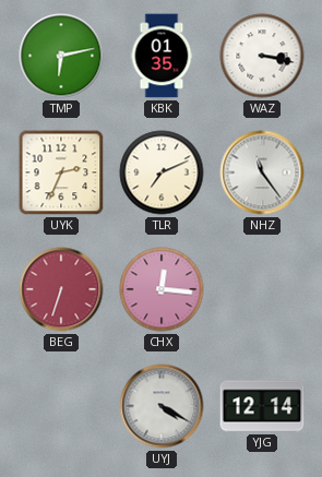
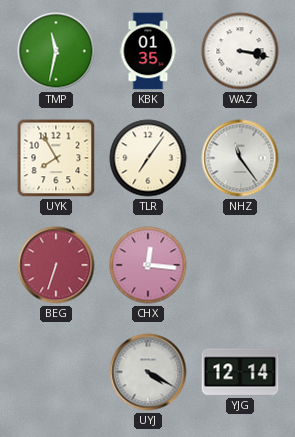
TMP: 6:13 -> 11:32 (56, 51)
UYK: 2:34 -> 7:55 (56, 158)
TLR: 7:11 -> 7:06 (148, 158)
